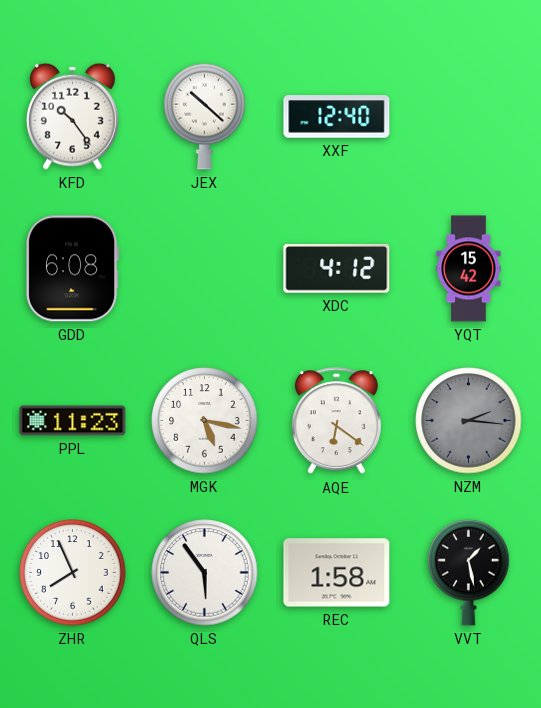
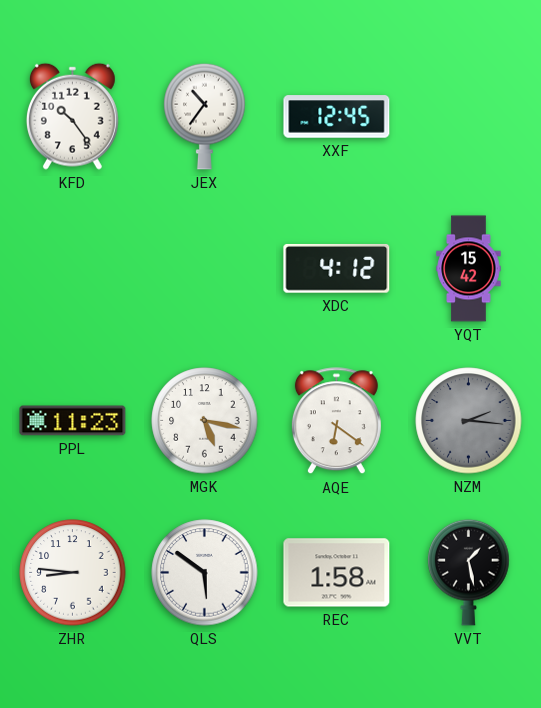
JEX: 10:22 -> 10:36 (205, 116)
XXF: 12:40 -> 12:45 (337, 117)
GDD: 6:08 -> none (72, 269)
ZHR: 7:56 -> 8:46 (73, 573)
QLS: 5:54 -> 5:51 (205, 573)
